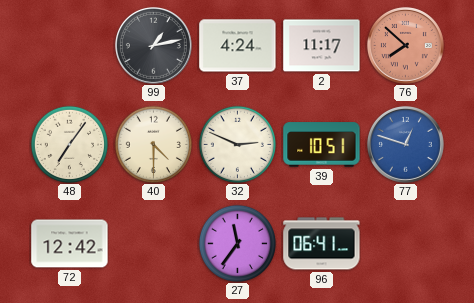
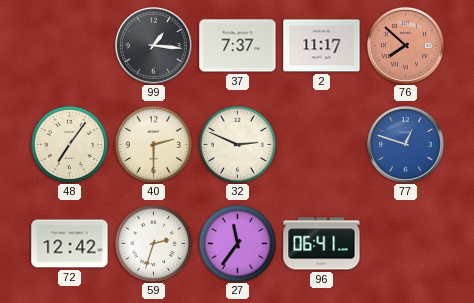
99: 1:13 -> 1:16 (153, 45)
37: 4:24 -> 7:37 (238, 46)
40: 4:30 -> 2:30 (153, 144)
39: 10:51 -> none (322, 145)
59: none -> 2:33 (153, 243)
